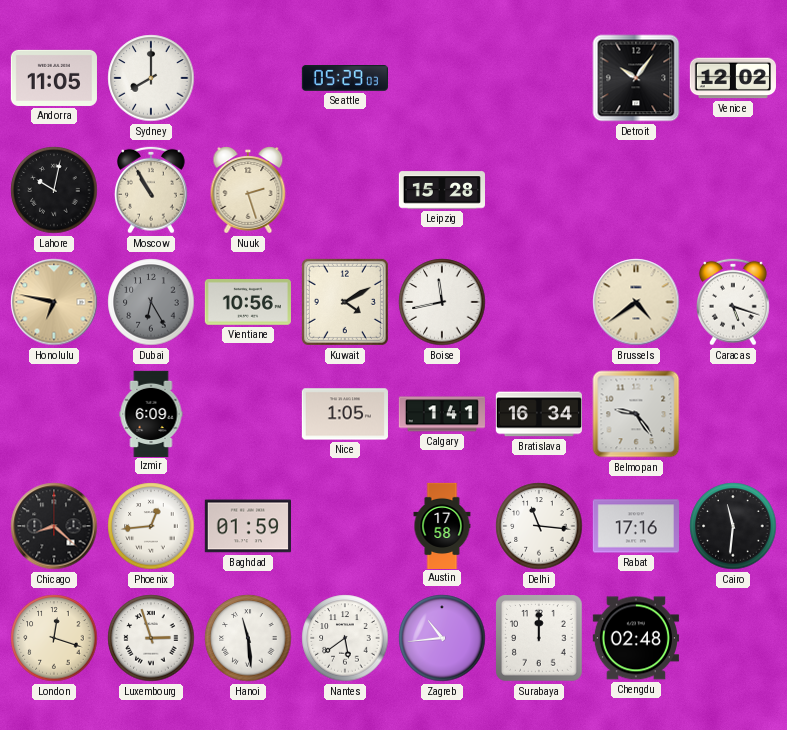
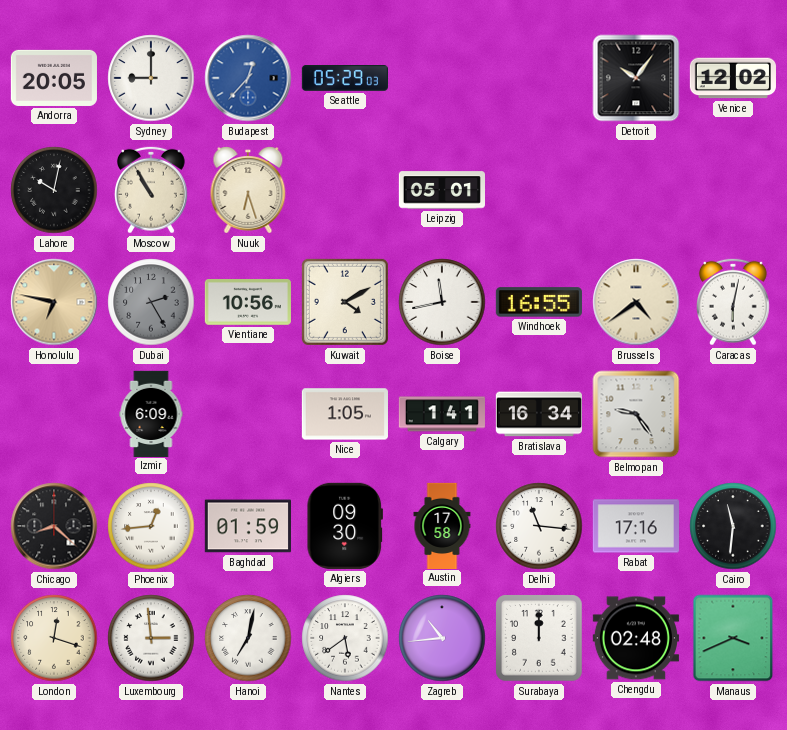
Andorra: 11:05 -> 20:05 (54, 78)
Sydney: 8:00 -> 9:00 (151, 78)
Budapest: none -> 12:37 (248, 78)
Nuuk: 2:27 -> 6:27 (248, 190)
Leipzig: 15:28 -> 05:01 (441, 190)
Dubai: 6:25 -> 2:25 (151, 302)
Windhoek: none -> 16:55 (539, 302)
Caracas: 5:18 -> 6:02 (734, 302)
Algiers: none -> 09:30 (344, 526)
Luxembourg: 2:57 -> 2:59 (151, 638)
Hanoi: 11:29 -> 7:02 (248, 638)
Manaus: none -> 3:41 (733, 638)
